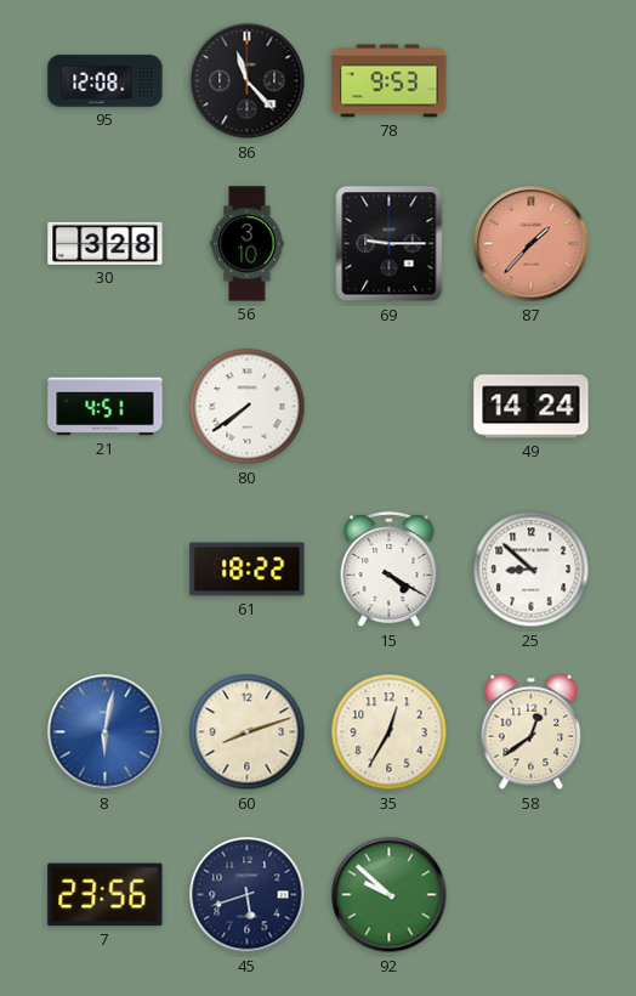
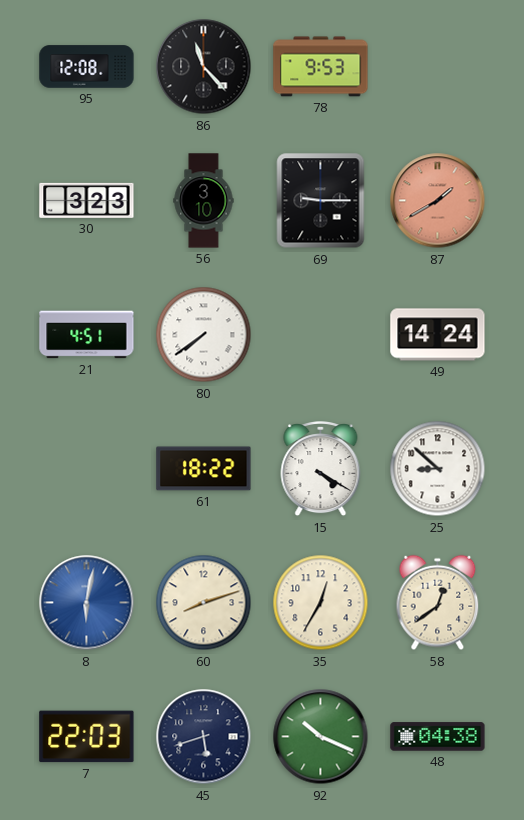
30: 3:28 -> 3:23 (87, 200)
87: 1:37 -> 1:40 (438, 201)
7: 23:56 -> 22:03 (87, 737)
92: 9:52 -> 10:19 (321, 737)
48: none -> 04:38 (438, 737)
